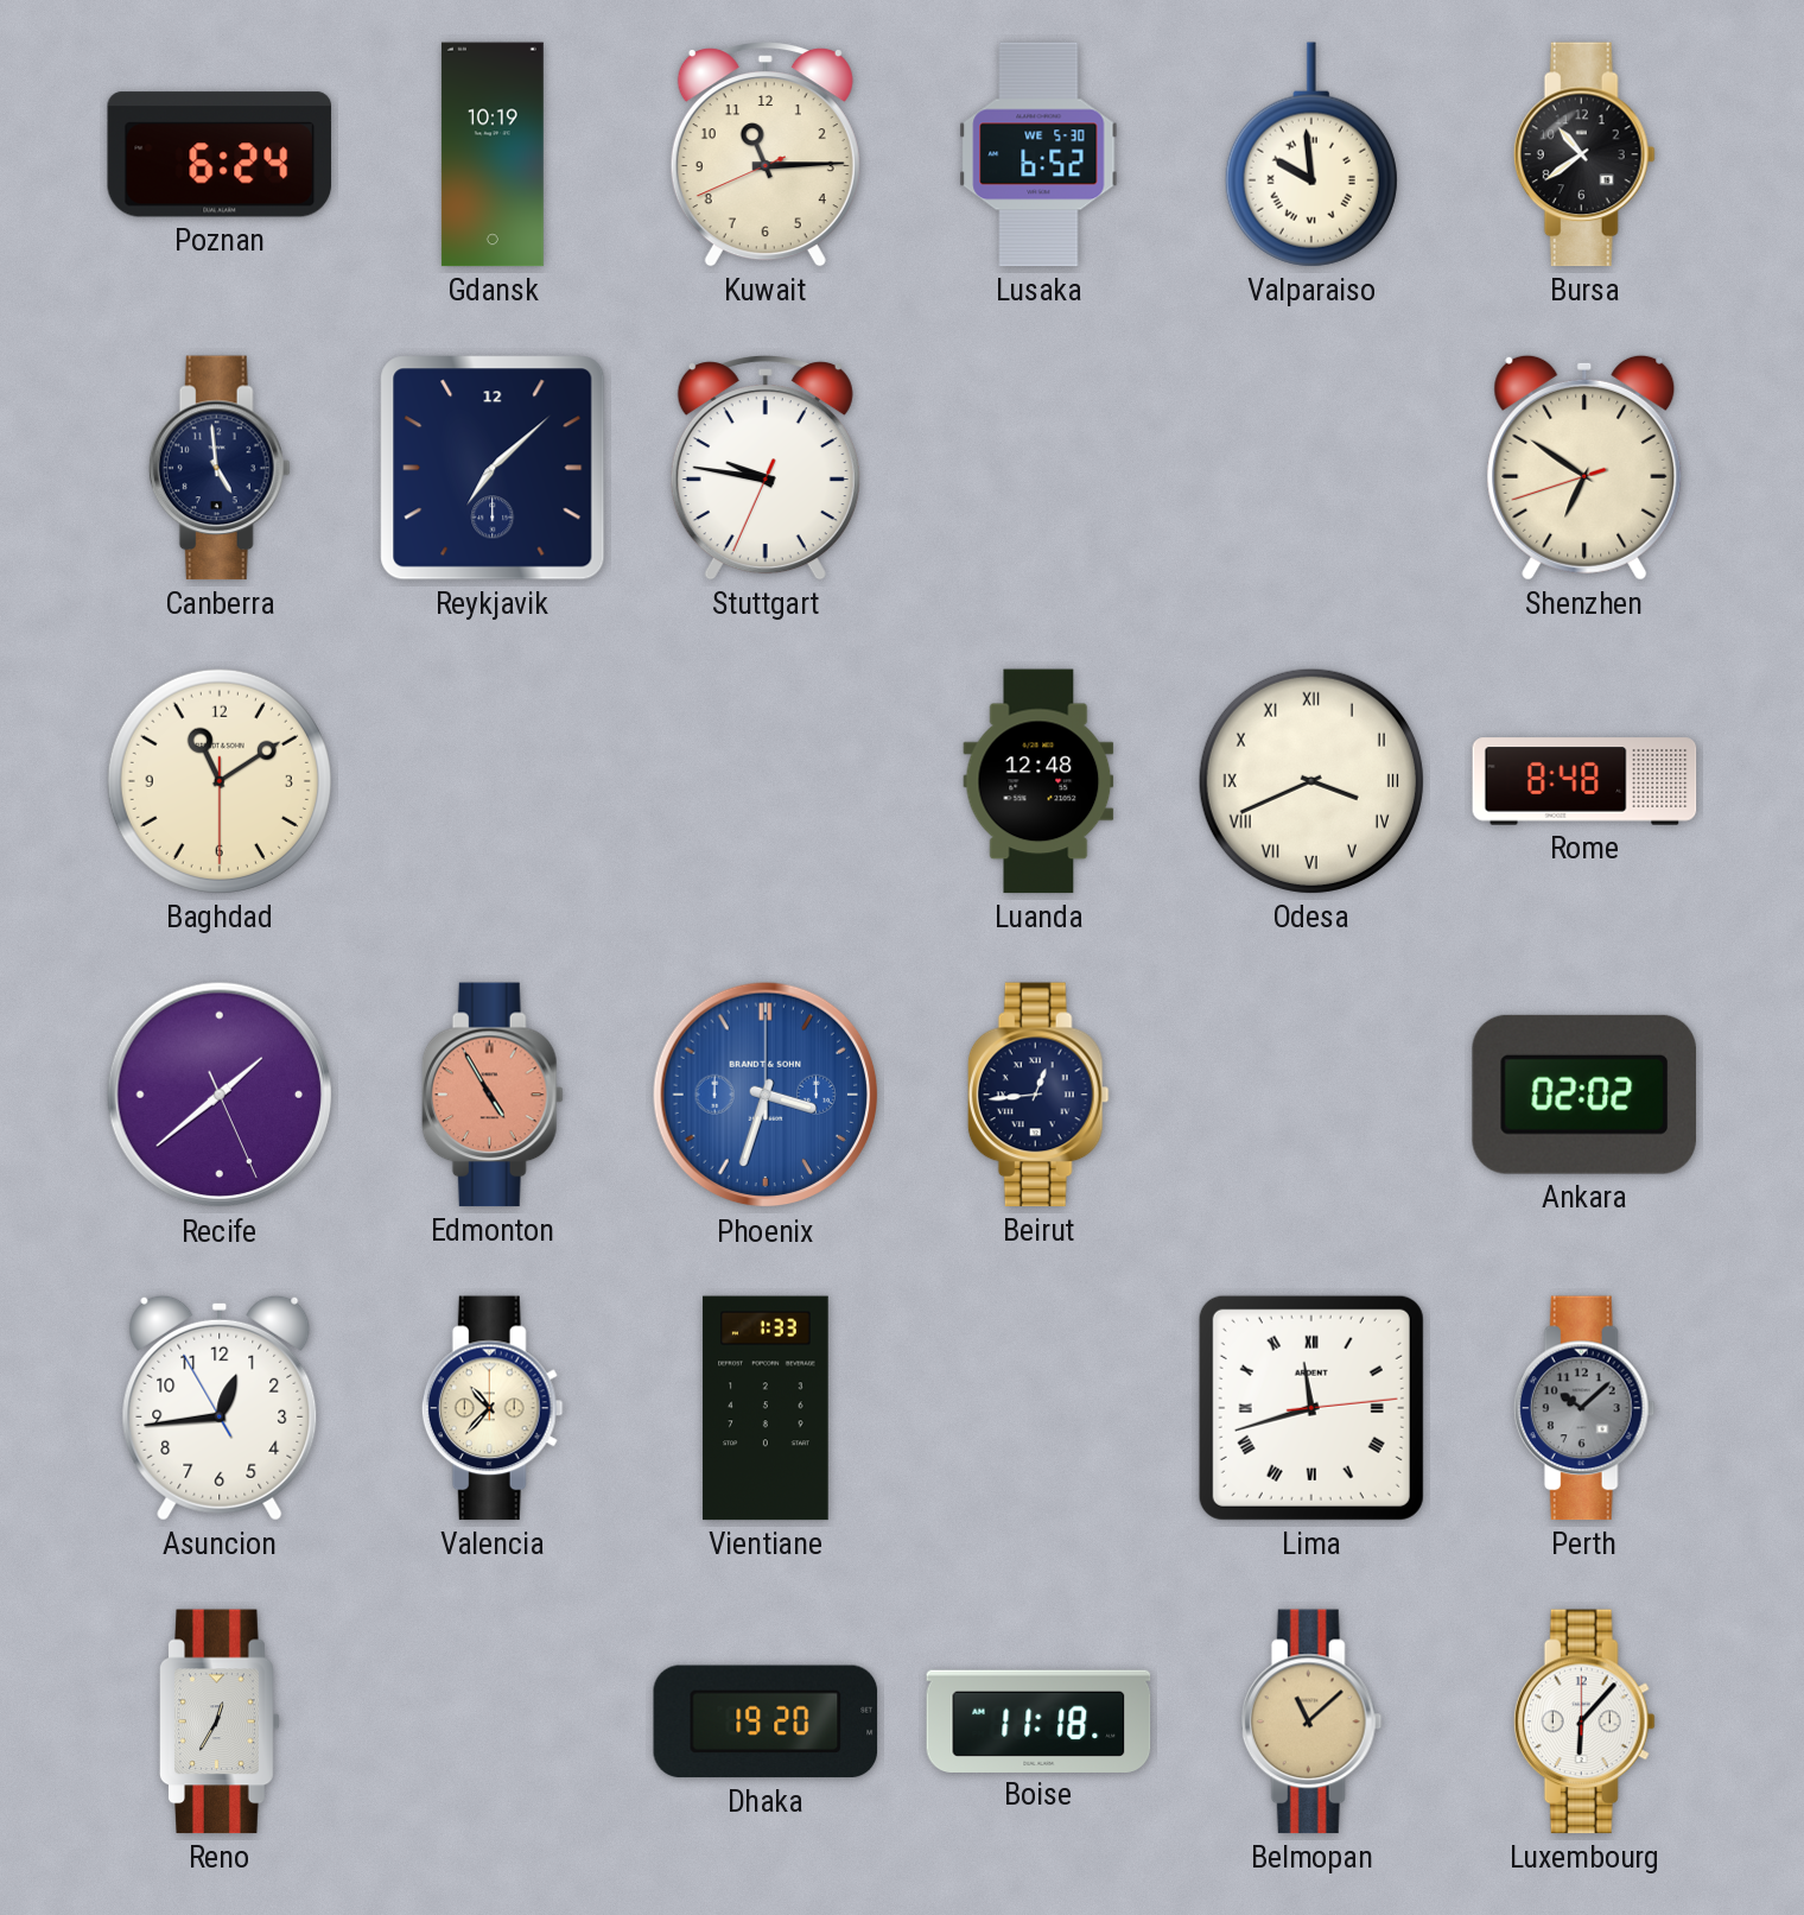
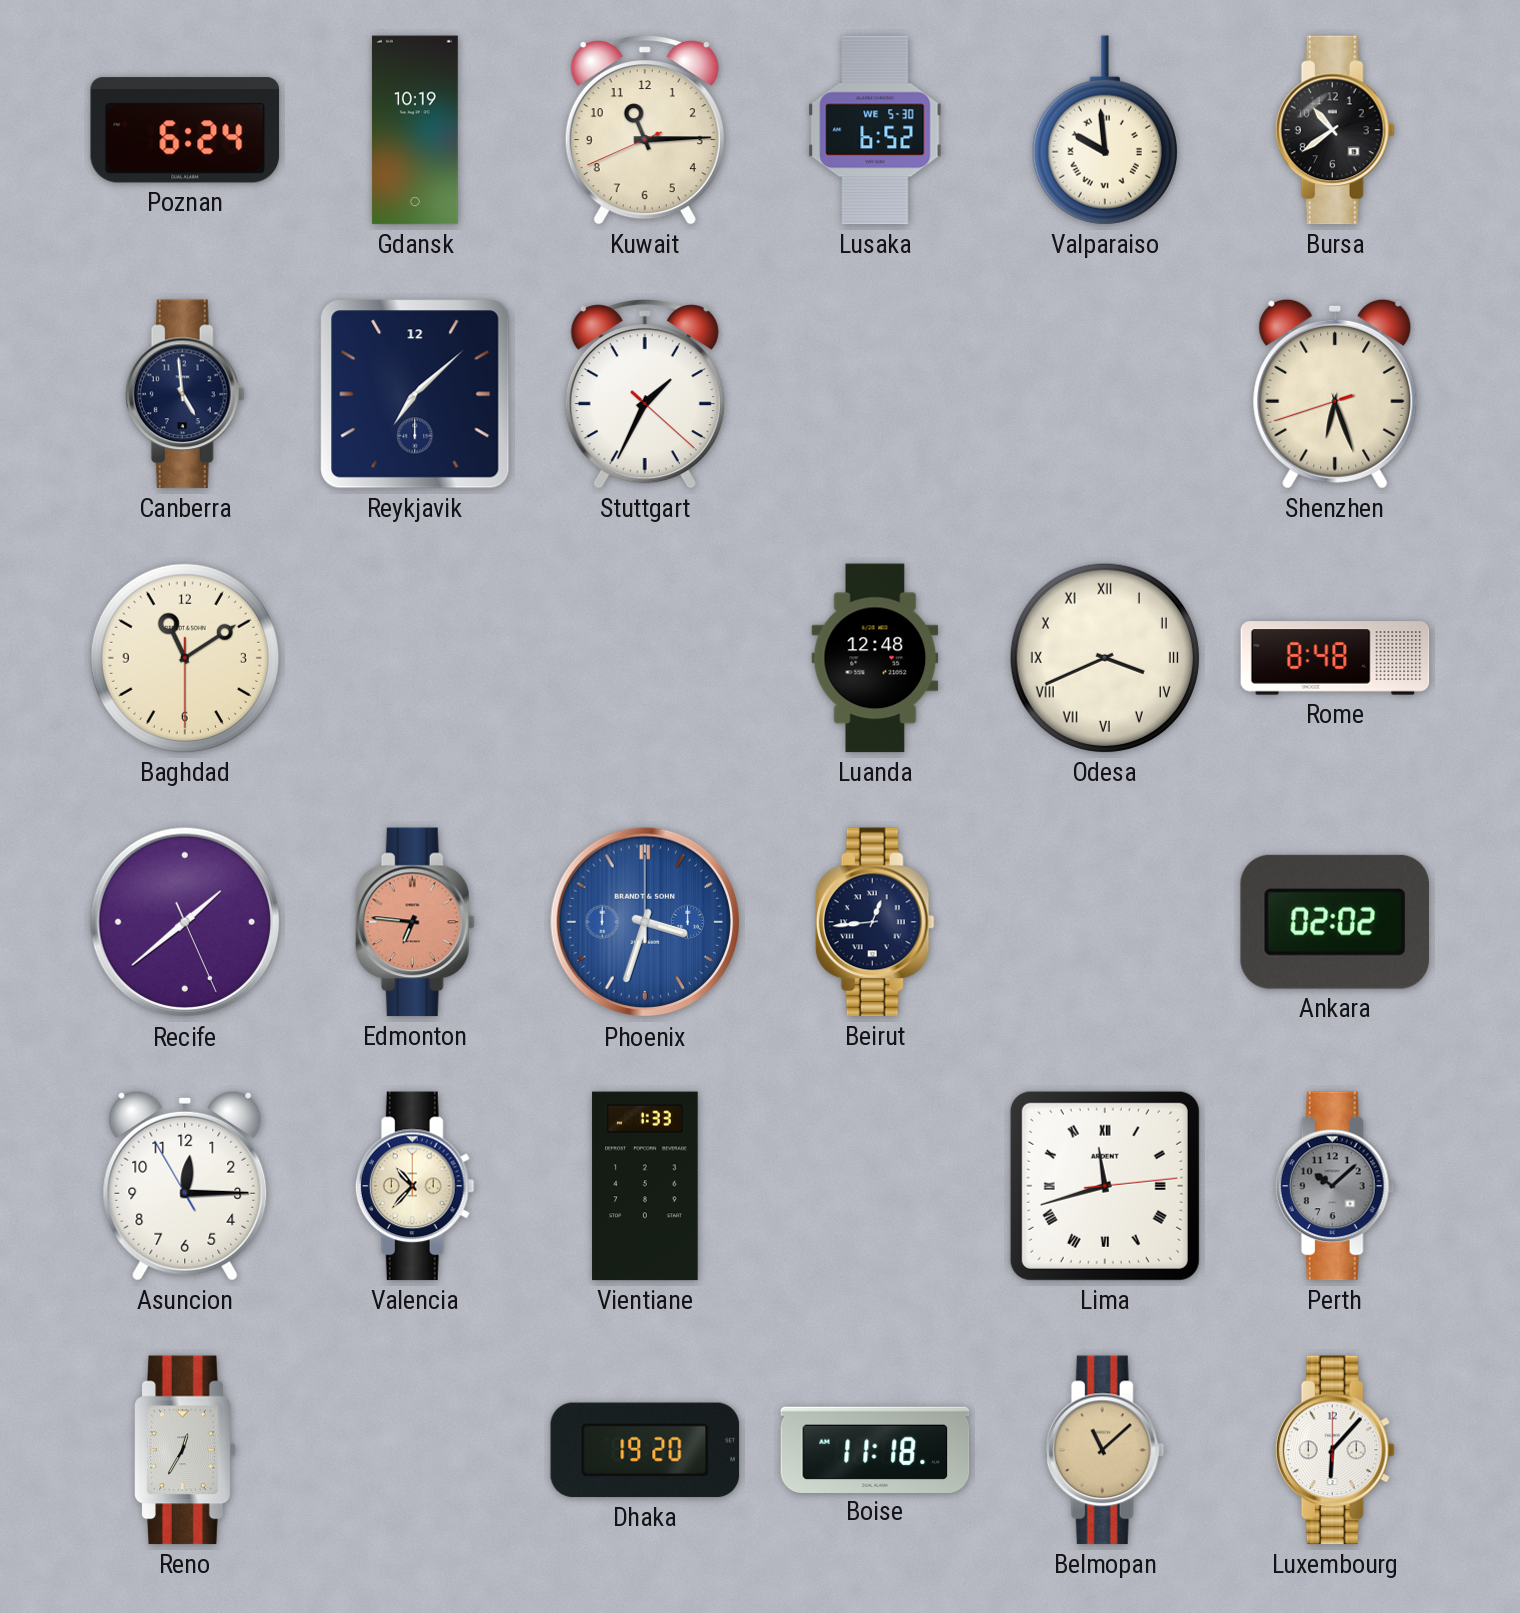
Stuttgart: 9:46 -> 1:34 (645, 394)
Shenzhen: 6:50 -> 6:26 (1335, 394)
Edmonton: 4:55 -> 6:46 (415, 922)
Asuncion: 12:43 -> 12:14 (185, 1186)
